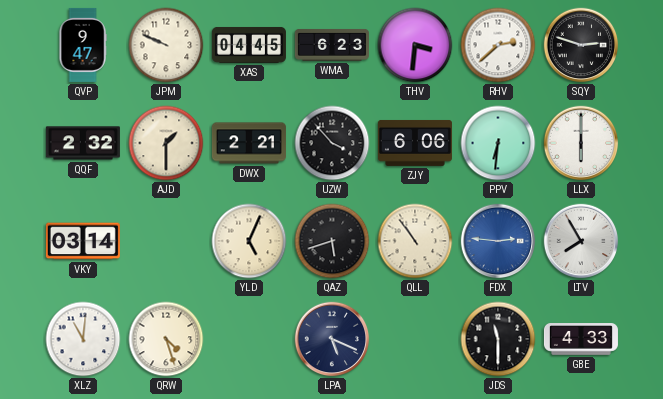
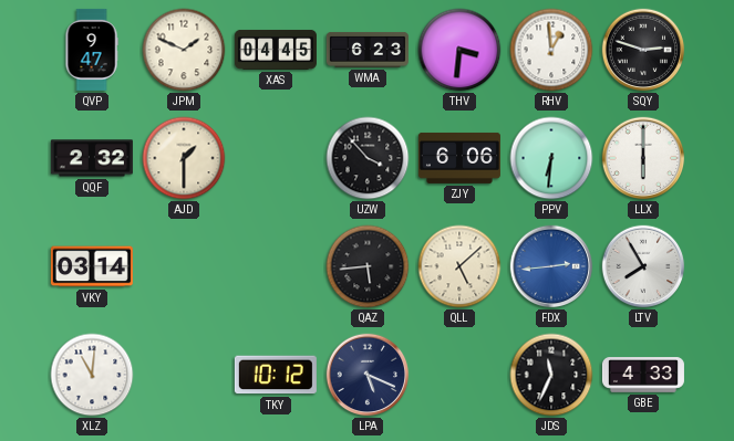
JPM: 9:49 -> 1:49 (184, 50)
RHV: 2:38 -> 12:59 (551, 50)
DWX: 2:21 -> none (249, 143)
YLD: 5:04 -> none (249, 241)
QAZ: 5:42 -> 5:44 (368, 266)
QLL: 10:54 -> 5:08 (459, 266)
FDX: 2:46 -> 2:44 (551, 266)
QRW: 4:27 -> none (166, 339)
TKY: none -> 10:12 (276, 375)
JDS: 11:30 -> 11:34 (551, 375)
